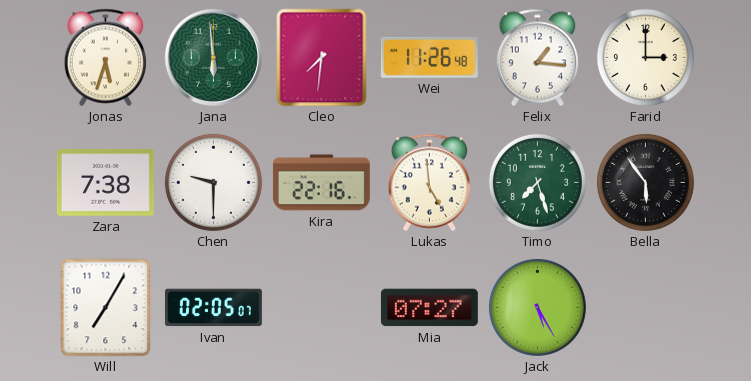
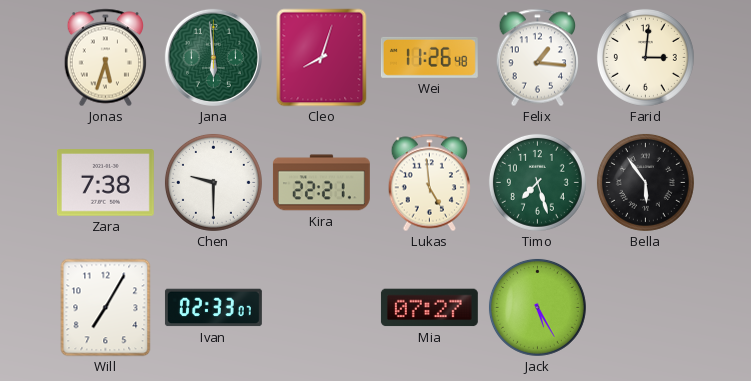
Cleo: 7:31 -> 8:03 (322, 58)
Farid: 3:00 -> 3:01 (645, 57)
Kira: 22:16 -> 22:21 (321, 183)
Ivan: 02:05 -> 02:33 (213, 308)
